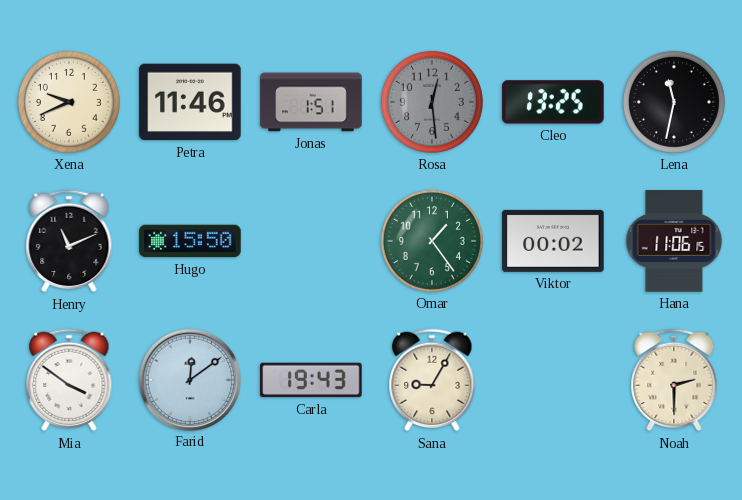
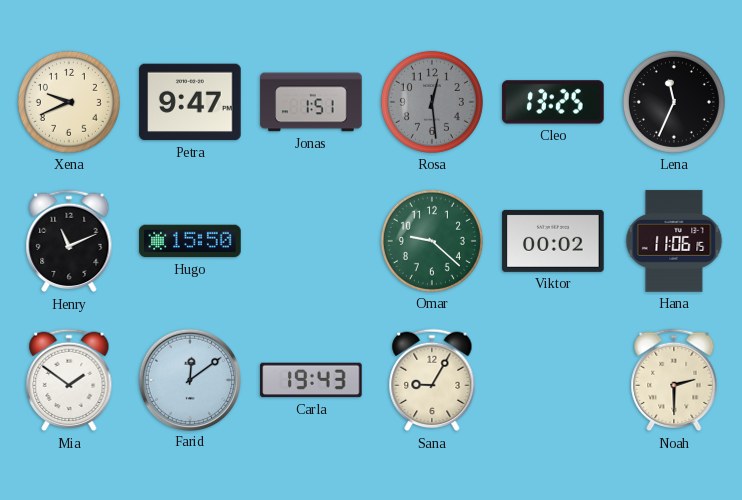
Petra: 11:46 -> 9:47 (190, 102)
Lena: 11:32 -> 11:34 (674, 102)
Omar: 1:24 -> 9:22 (432, 241)
Mia: 3:51 -> 1:51 (69, 380)
